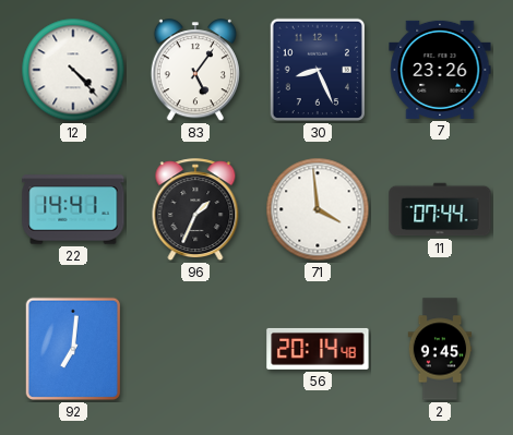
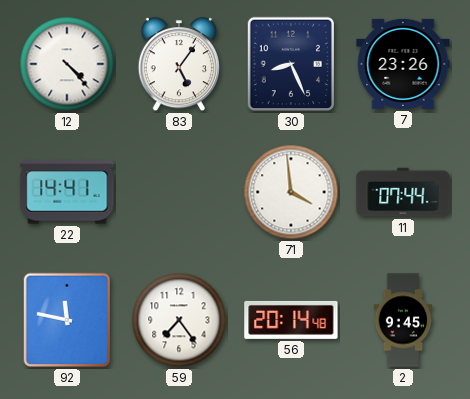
96: 1:34 -> none (195, 210)
92: 7:01 -> 11:47 (66, 320)
59: none -> 7:24 (179, 320)
